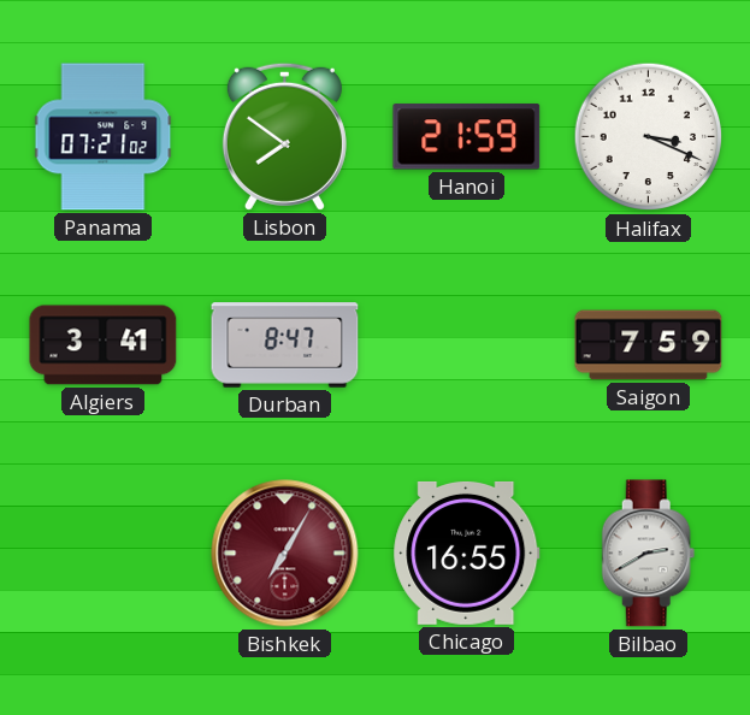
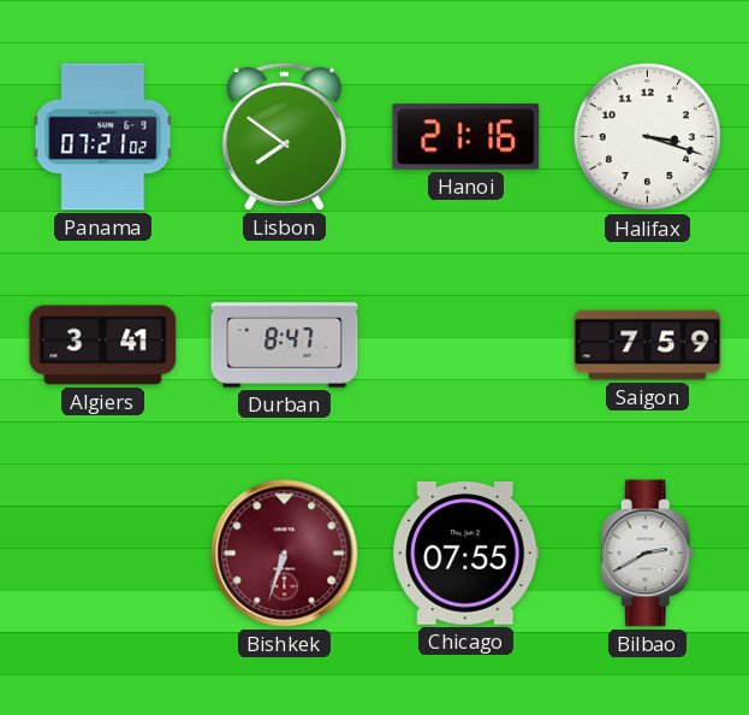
Hanoi: 21:59 -> 21:16 (466, 137)
Halifax: 3:19 -> 3:18 (648, 137)
Bishkek: 7:05 -> 6:33 (285, 554)
Chicago: 16:55 -> 07:55 (466, 552)
